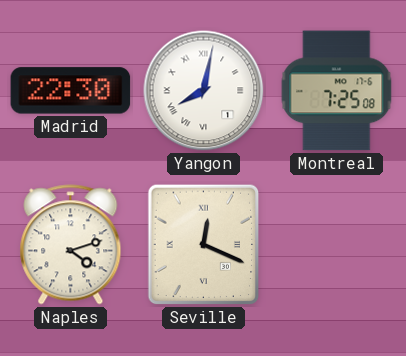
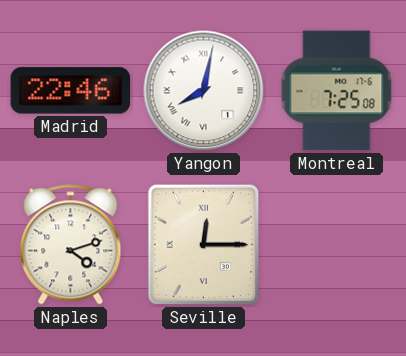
Madrid: 22:30 -> 22:46 (71, 91)
Seville: 12:19 -> 12:15 (204, 245)
